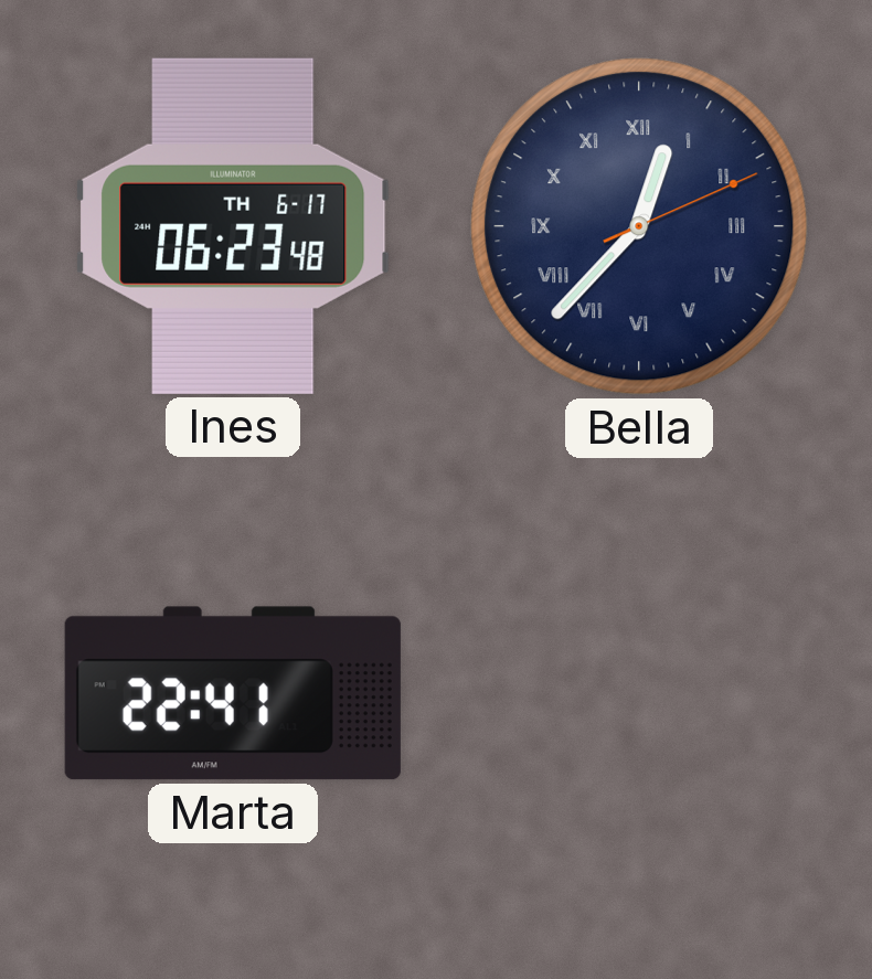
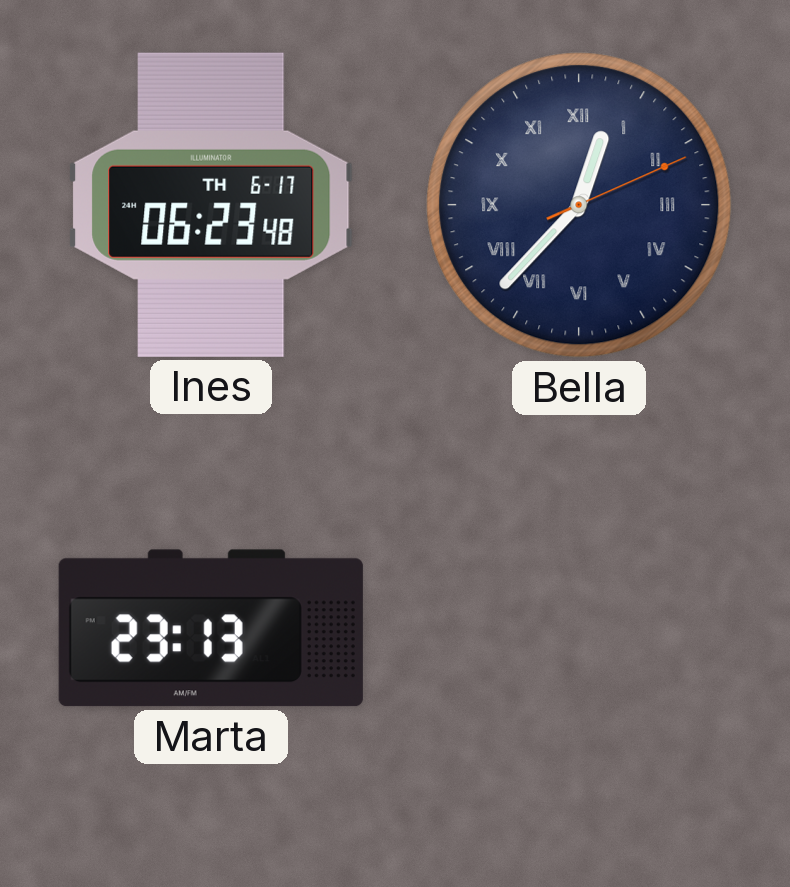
Marta: 22:41 -> 23:13 (211, 628)
